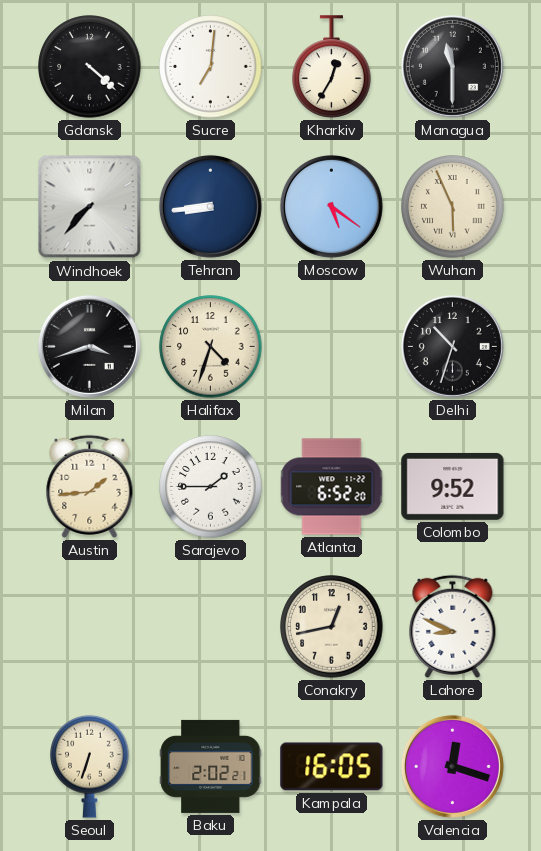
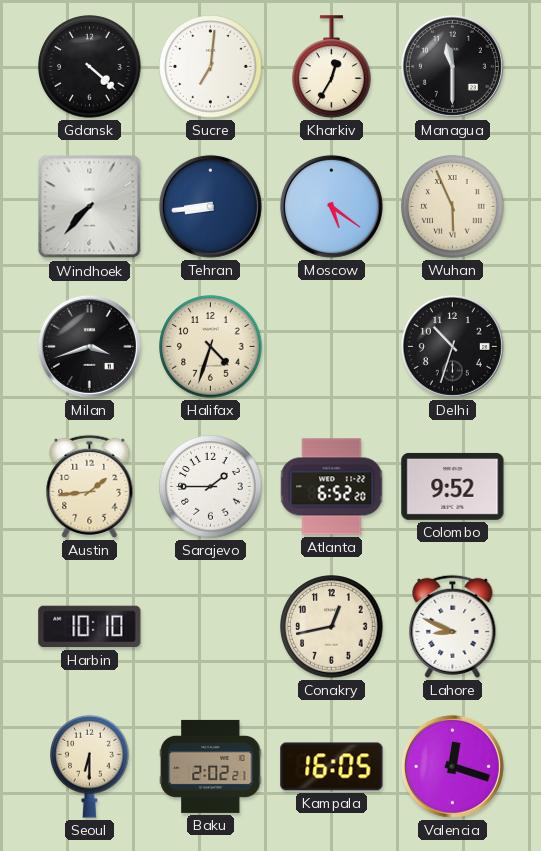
Harbin: none -> 10:10 (90, 627)
Seoul: 6:33 -> 6:30 (90, 766)
